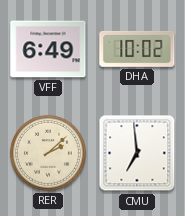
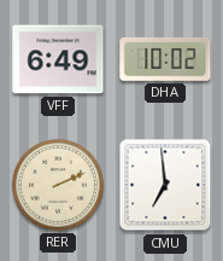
RER: 2:08 -> 2:11 (58, 185)
